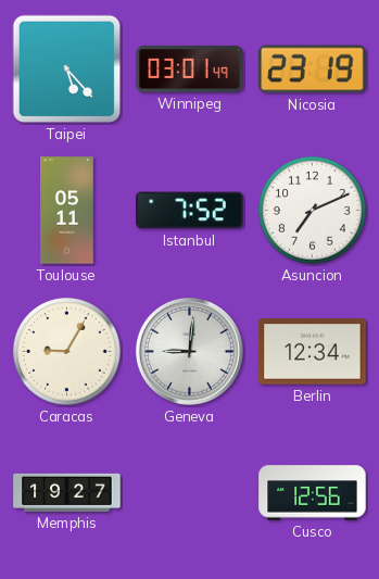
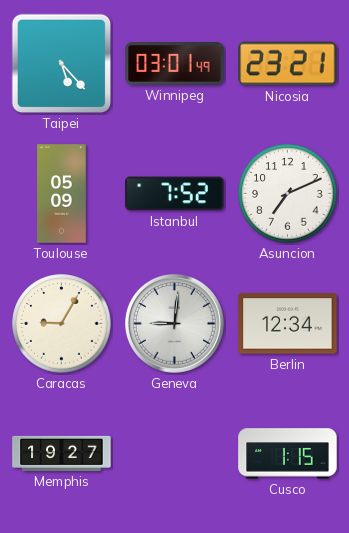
Nicosia: 23:19 -> 23:21 (288, 64)
Toulouse: 05:11 -> 05:09 (62, 194)
Cusco: 12:56 -> 1:15 (288, 454)
